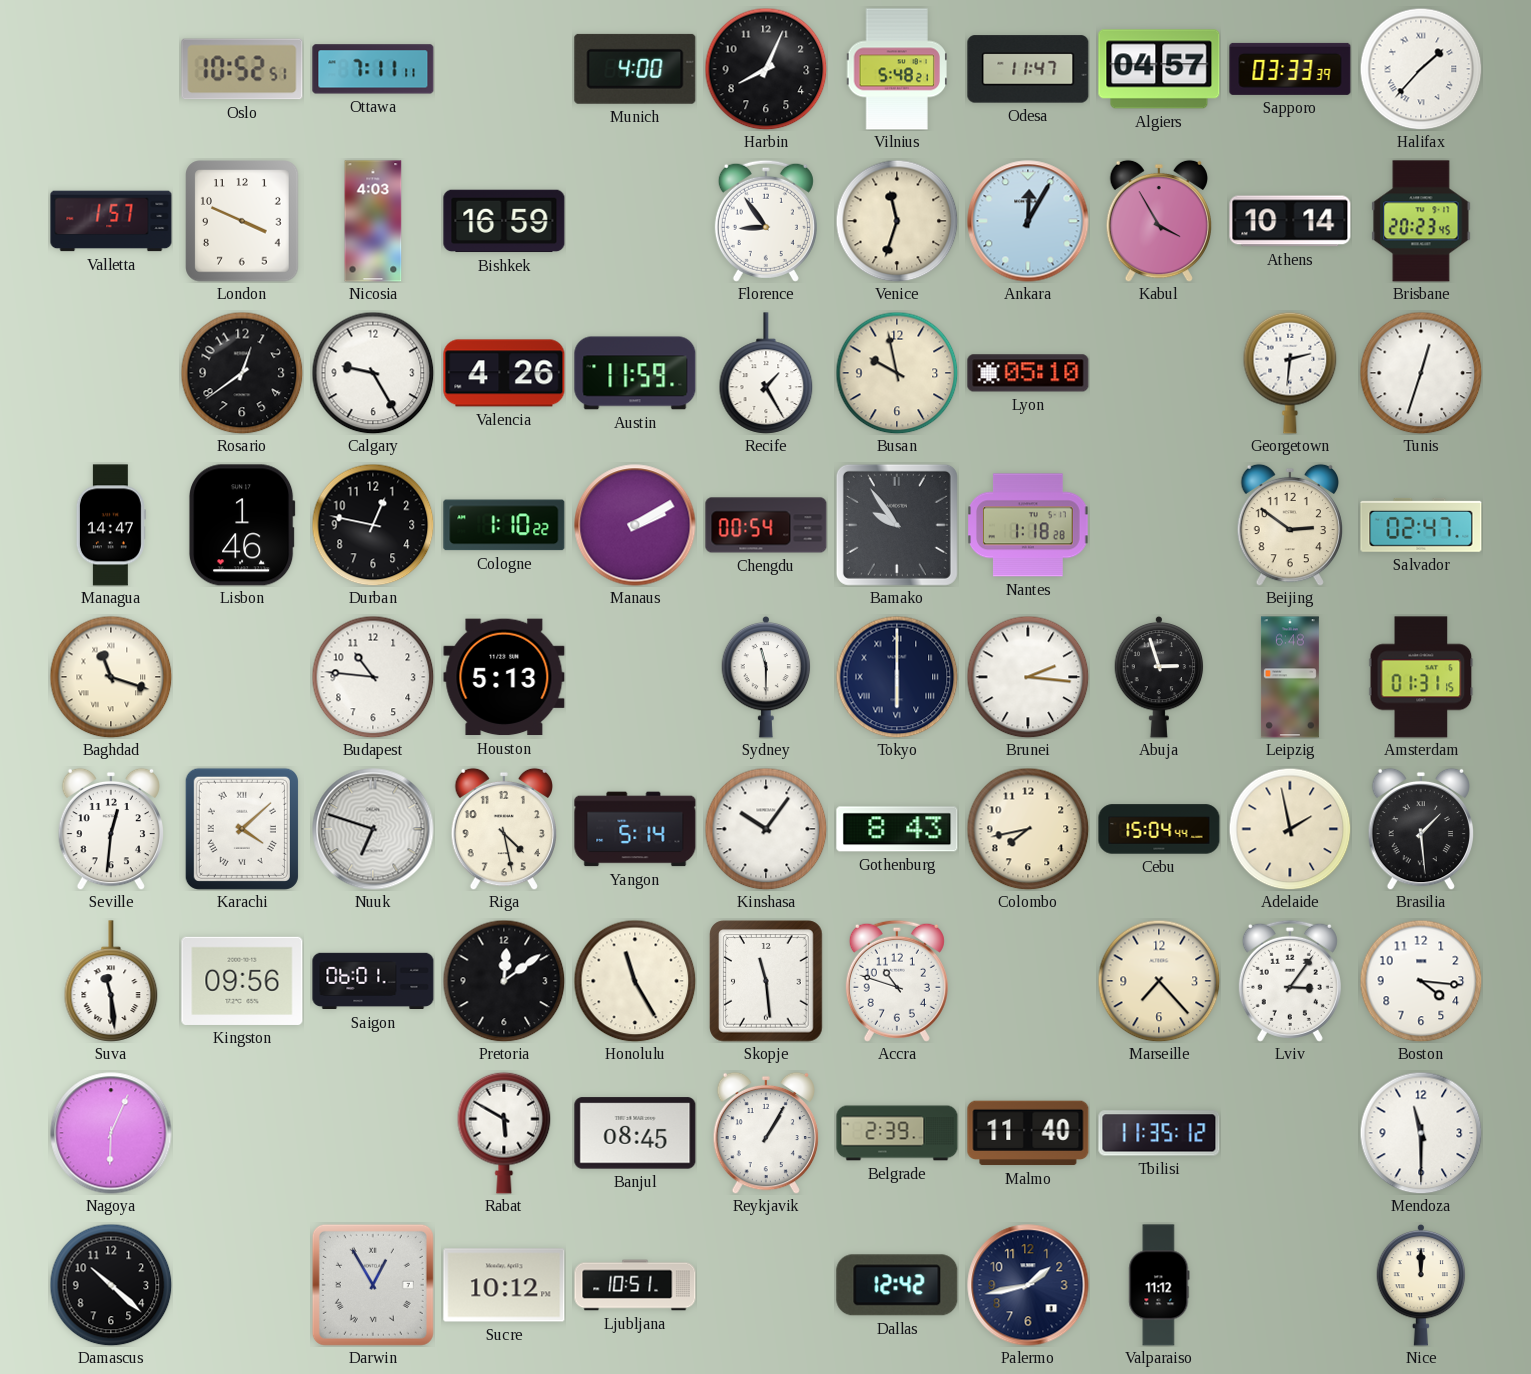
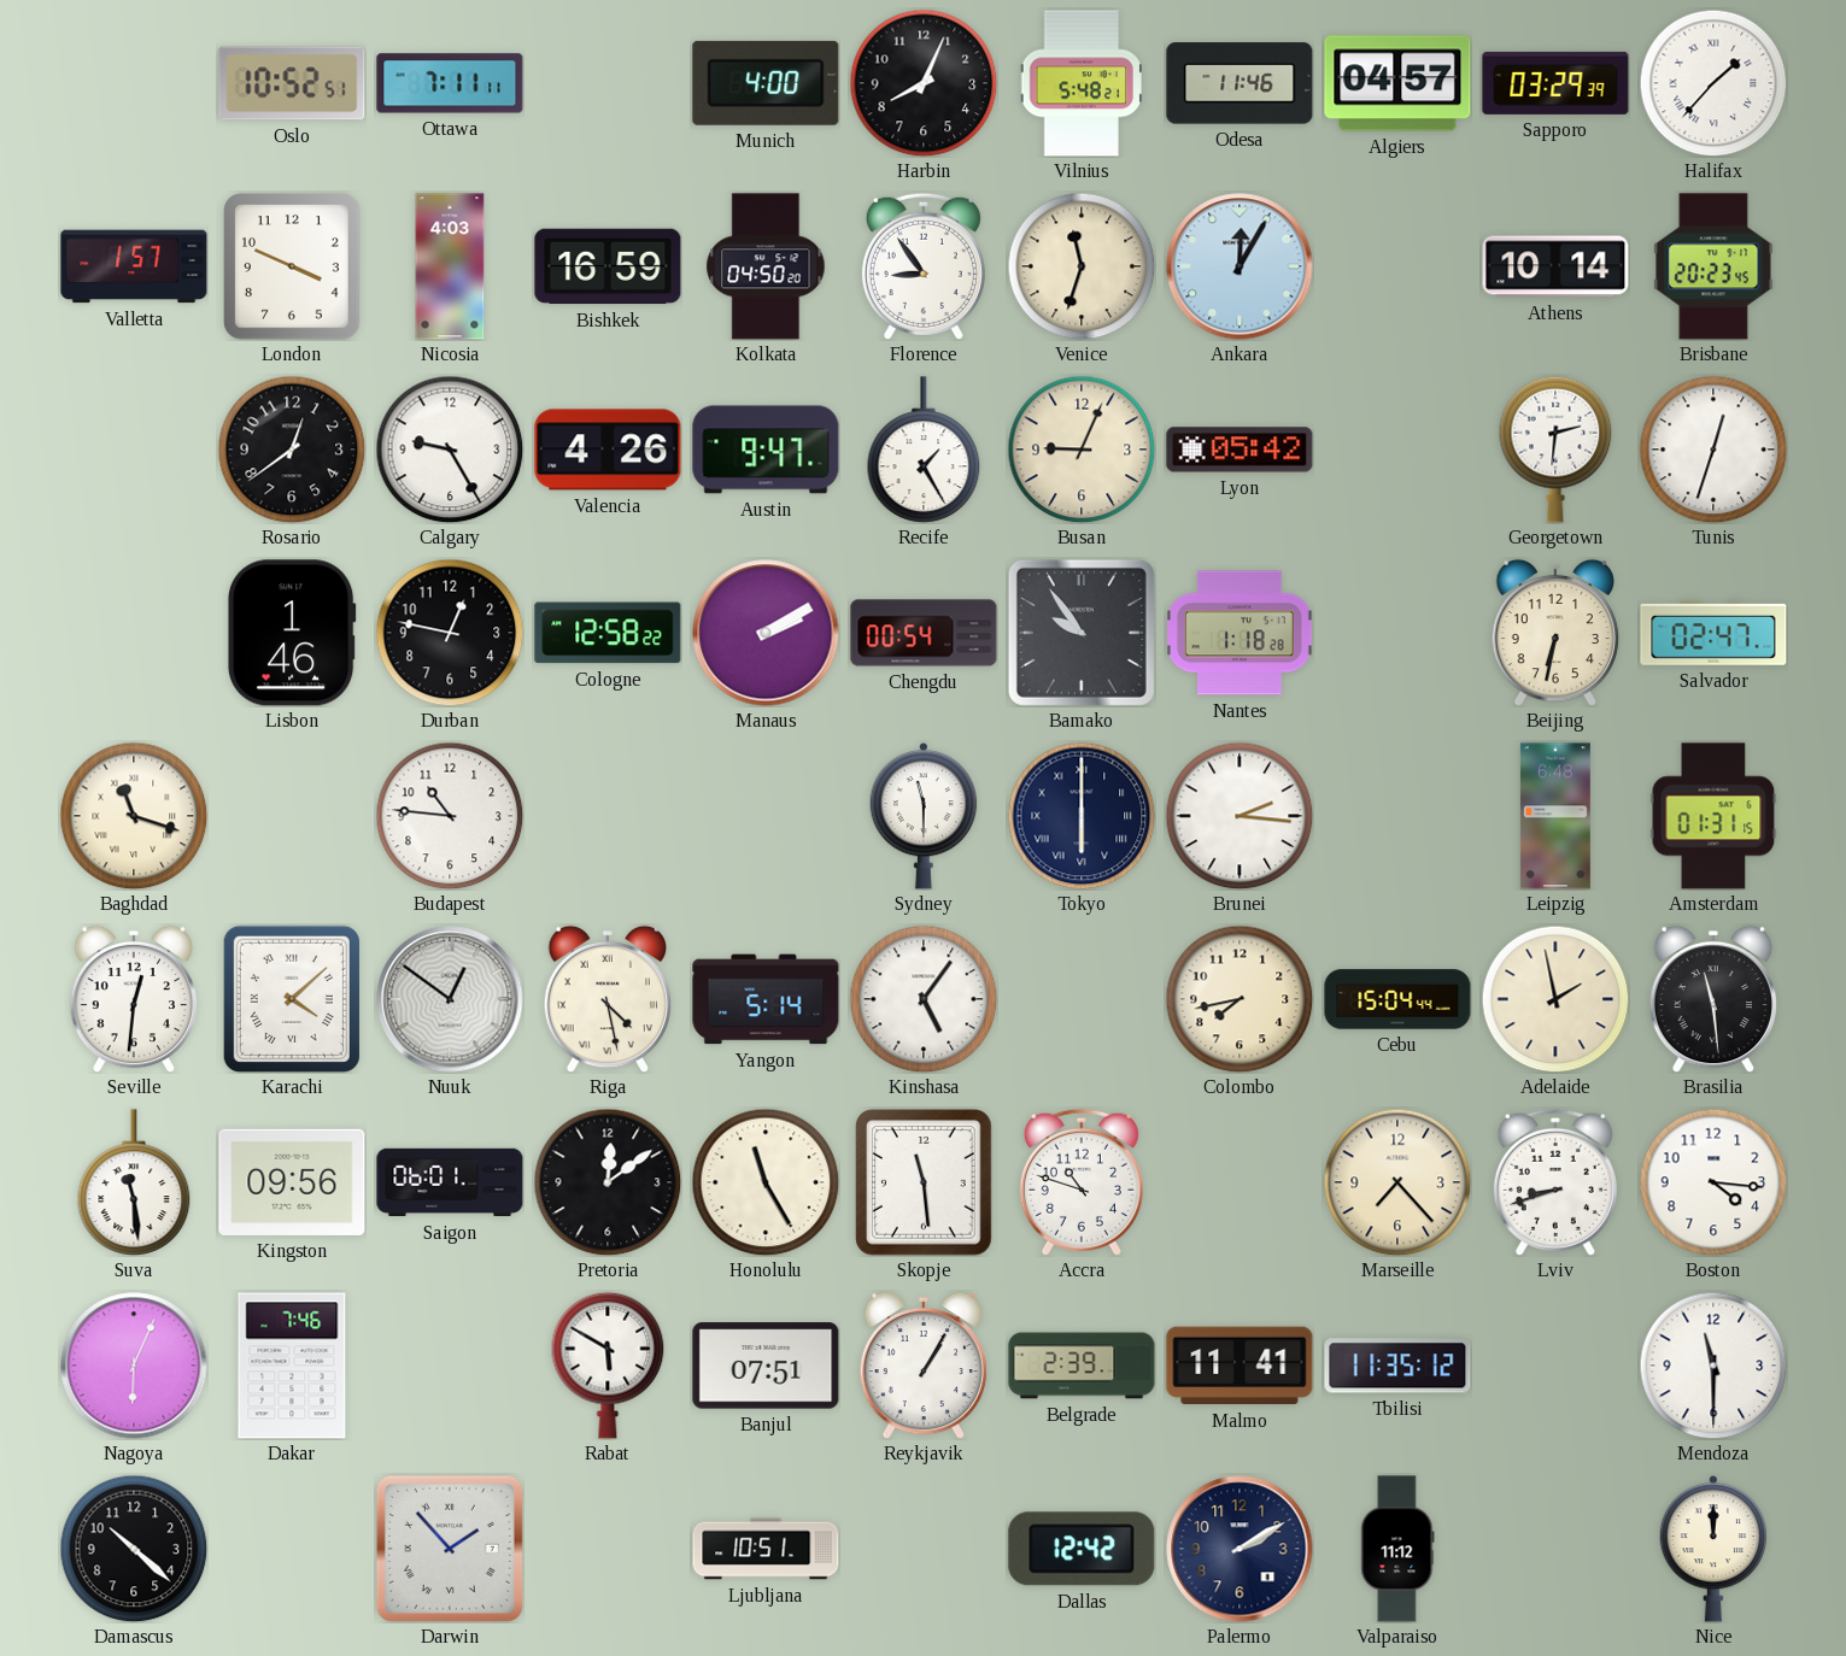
Odesa: 11:47 -> 11:46 (1240, 83)
Sapporo: 03:33 -> 03:29 (1555, 83)
Kolkata: none -> 04:50 (766, 266)
Kabul: 3:55 -> none (1158, 221)
Austin: 11:59 -> 9:47 (766, 450)
Busan: 9:58 -> 9:04 (1082, 450)
Lyon: 05:10 -> 05:42 (1240, 450)
Managua: 14:47 -> none (111, 525)
Cologne: 1:10 -> 12:58 (608, 633)
Beijing: 2:51 -> 6:32 (1554, 633)
Houston: 5:13 -> none (504, 677)
Abuja: 2:57 -> none (1159, 677)
Nuuk: 6:48 -> 12:51 (450, 999)
Riga numerals: Arabic -> Roman (606, 999)
Kinshasa: 10:06 -> 5:06 (924, 999)
Gothenburg: 8:43 -> none (897, 829)
Brasilia: 1:29 -> 11:29 (1712, 999)
Lviv: 3:06 -> 8:42 (1555, 1182)
Dakar: none -> 7:46 (292, 1366)
Banjul: 08:45 -> 07:51 (766, 1366)
Malmo: 11:40 -> 11:41 (1240, 1366)
Darwin: 12:55 -> 1:53 (450, 1549)
Sucre: 10:12 -> none (504, 1285)
Palermo: 1:43 -> 2:10 (1240, 1549)
